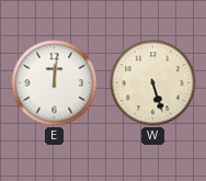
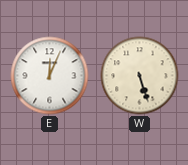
E: 12:01 -> 12:04 (50, 76)
